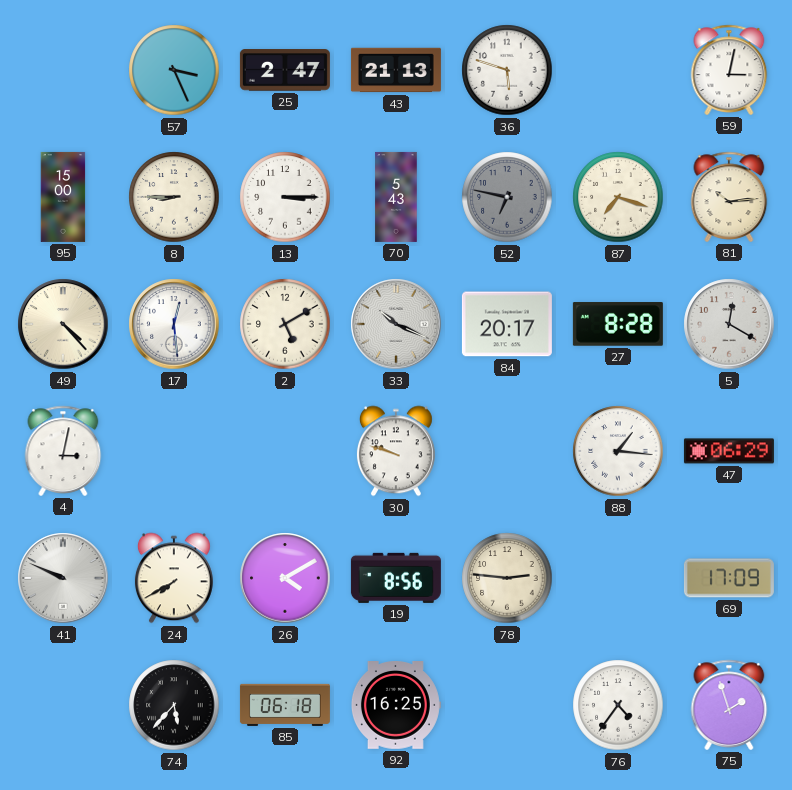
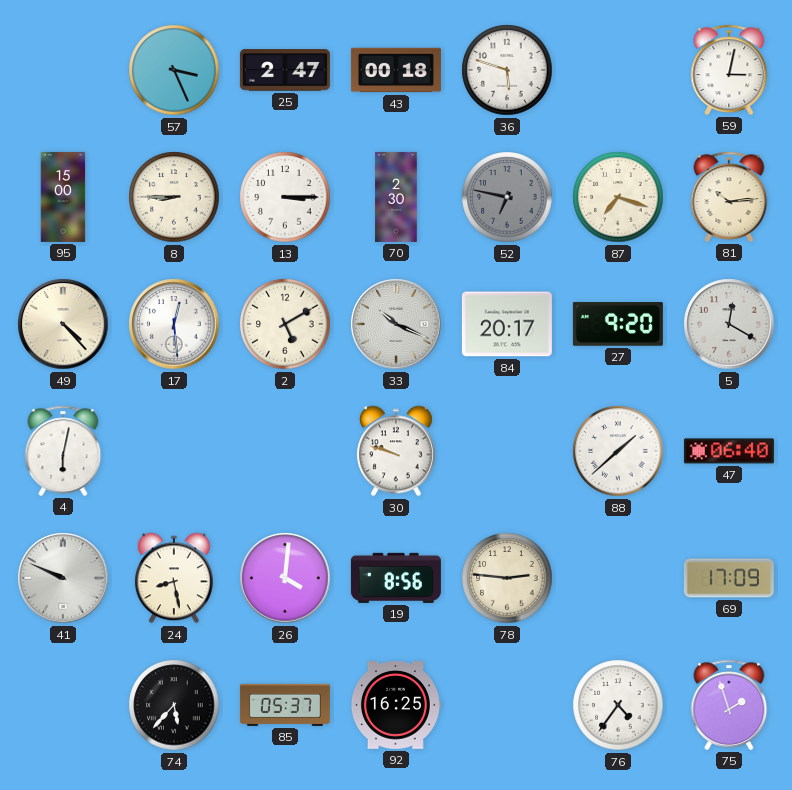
43: 21:13 -> 00:18 (396, 70)
70: 5:43 -> 2:30 (396, 197)
27: 8:28 -> 9:20 (618, 324)
4: 3:02 -> 6:02 (63, 451)
88: 1:16 -> 1:38 (618, 451)
47: 06:29 -> 06:40 (729, 451)
24: 7:40 -> 8:28 (174, 578)
26: 4:10 -> 4:01 (285, 578)
85: 06:18 -> 05:37 (285, 705)
